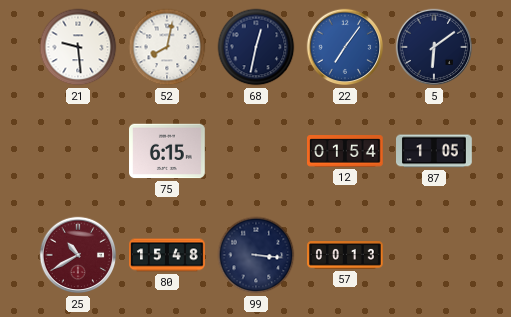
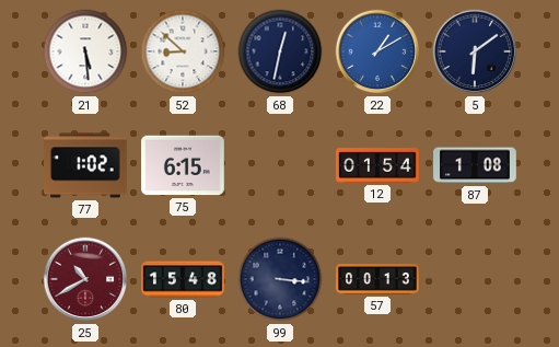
21: 9:29 -> 5:29 (85, 51)
52: 8:02 -> 8:52 (183, 51)
22: 7:06 -> 1:10 (377, 51)
77: none -> 1:02 (86, 165)
87: 1:05 -> 1:08 (476, 165)
